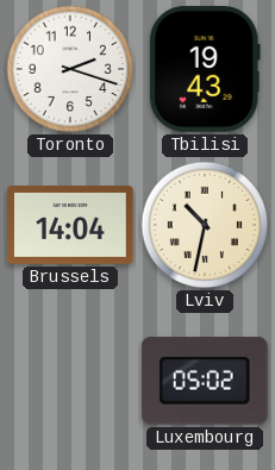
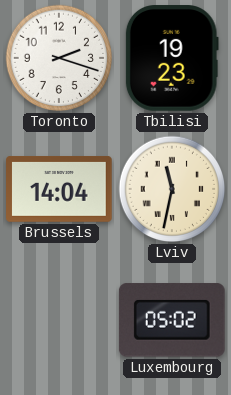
Tbilisi: 19:43 -> 19:23 (172, 58)
Lviv: 10:32 -> 11:32 (172, 189)
